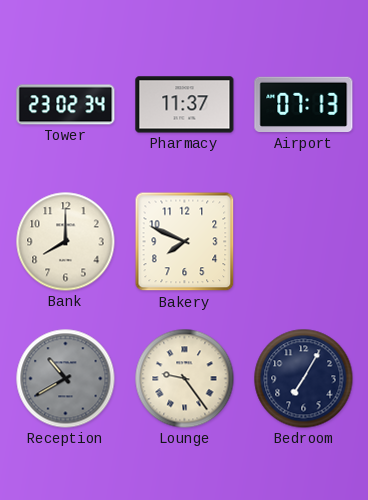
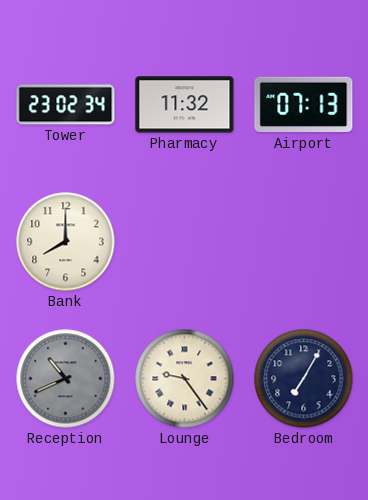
Pharmacy: 11:37 -> 11:32 (185, 105)
Bakery: 7:49 -> none (185, 242)
Reception: 10:40 -> 10:41 (66, 379)
